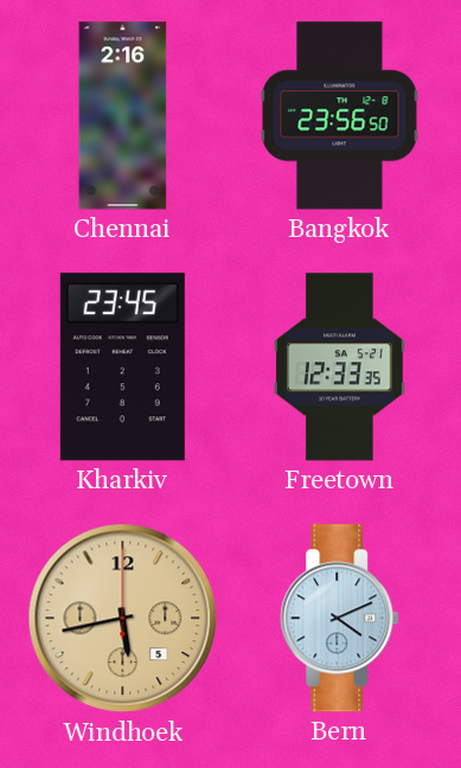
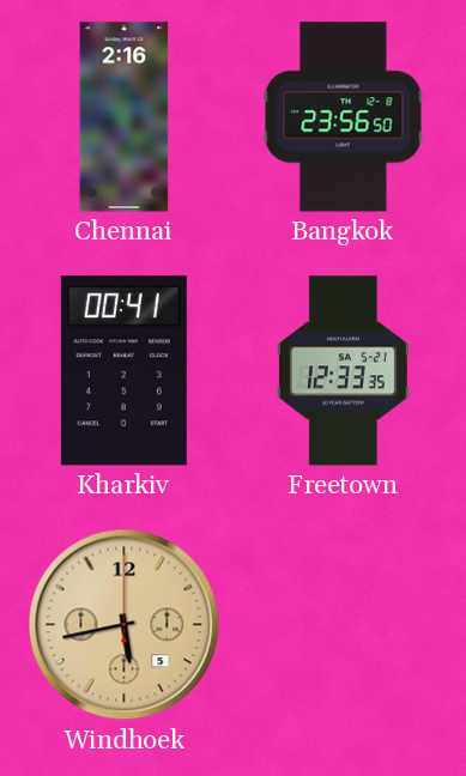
Kharkiv: 23:45 -> 00:41 (123, 371)
Bern: 4:11 -> none (340, 619)
